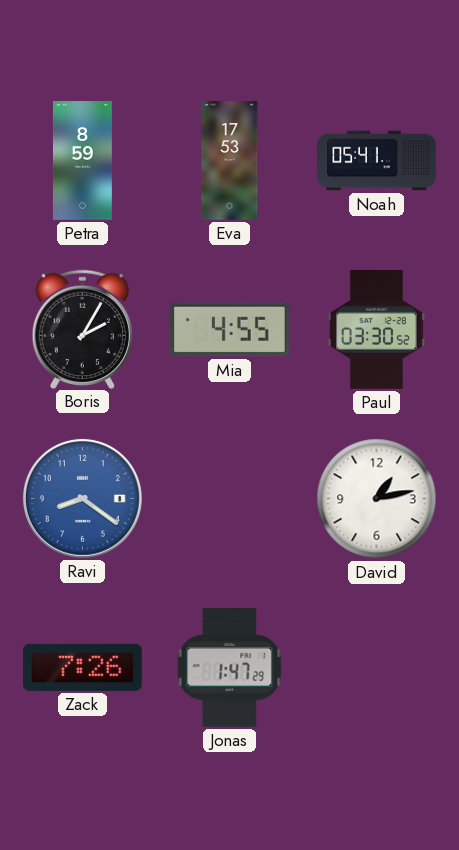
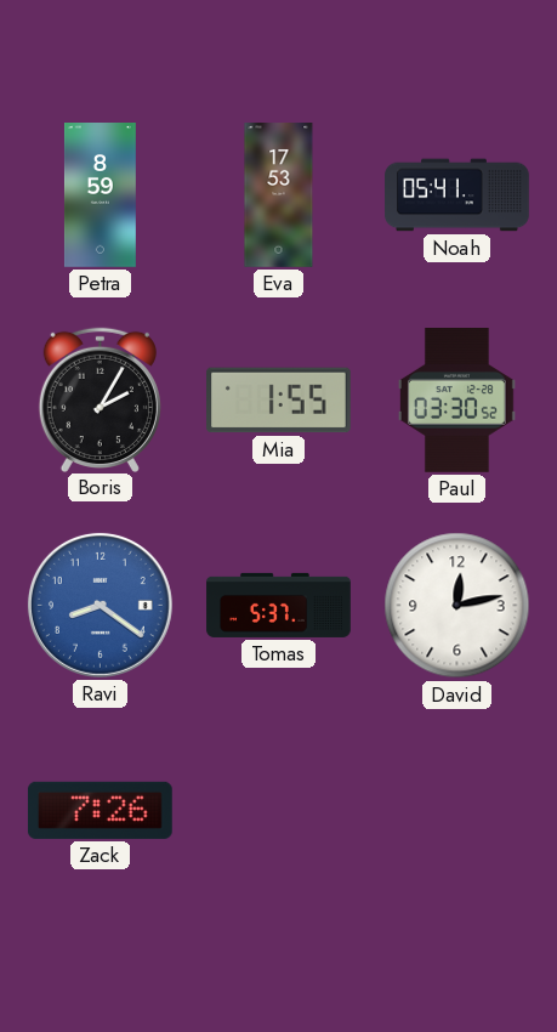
Mia: 4:55 -> 1:55 (279, 401)
Tomas: none -> 5:37 (279, 605)
David: 1:13 -> 12:13 (457, 606)
Jonas: 1:47 -> none (230, 667)
